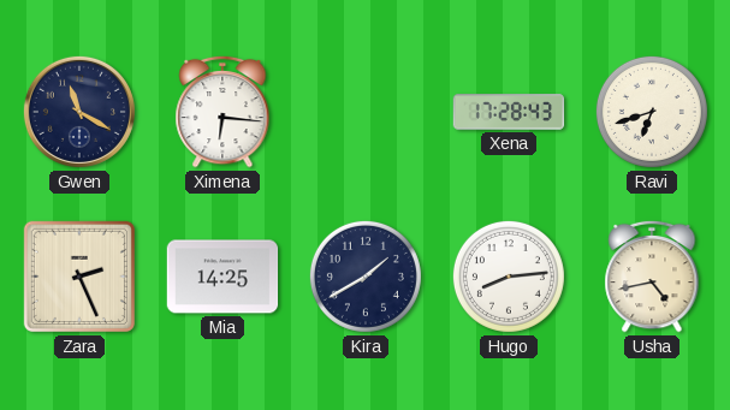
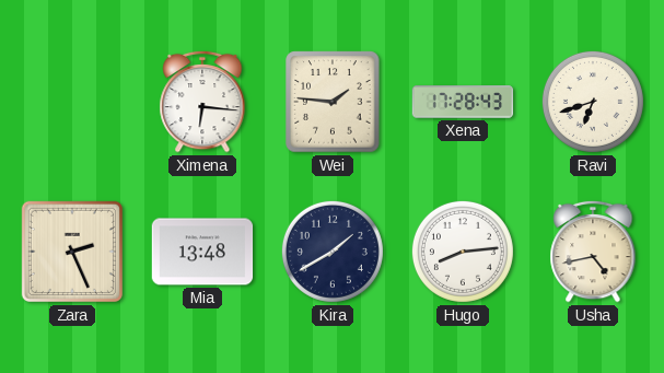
Gwen: 11:20 -> none (79, 112)
Wei: none -> 1:46 (333, 102)
Mia: 14:25 -> 13:48 (202, 252)
